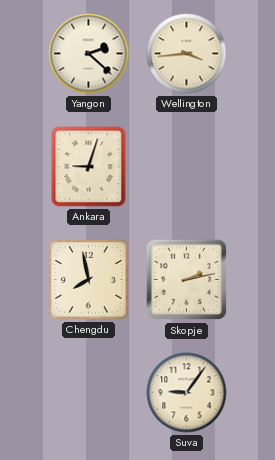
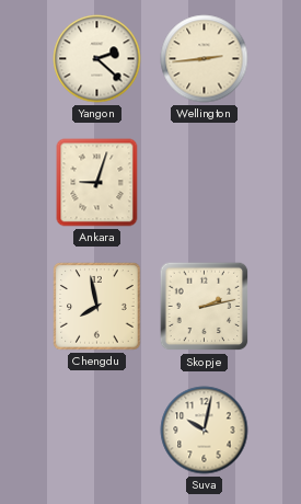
Wellington: 3:44 -> 2:44 (205, 59)
Suva: 9:06 -> 10:02 (205, 431)
